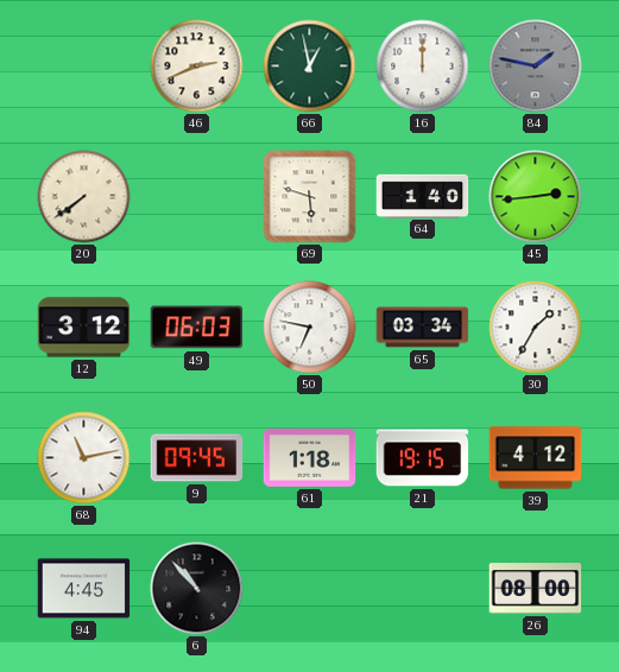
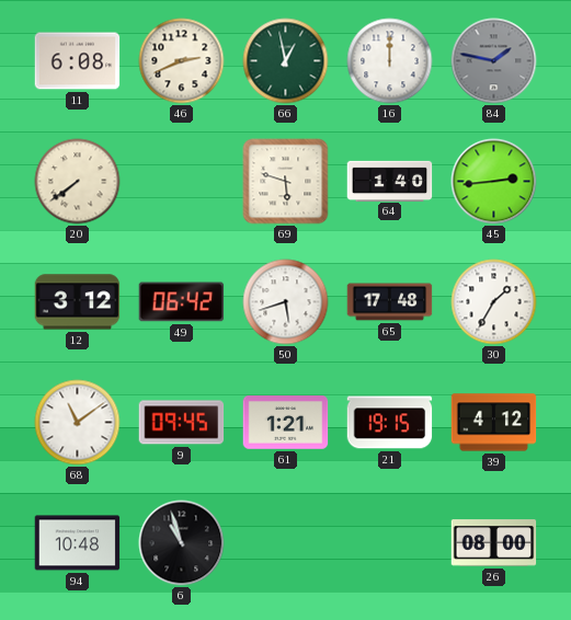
11: none -> 6:08 (78, 61)
49: 06:03 -> 06:42 (182, 302)
50: 6:47 -> 5:42 (286, 302)
65: 03:34 -> 17:48 (390, 302)
68: 11:13 -> 11:09 (78, 423)
61: 1:18 -> 1:21 (286, 423)
94: 4:45 -> 10:48 (78, 543)
6: 10:53 -> 10:57 (182, 543)
